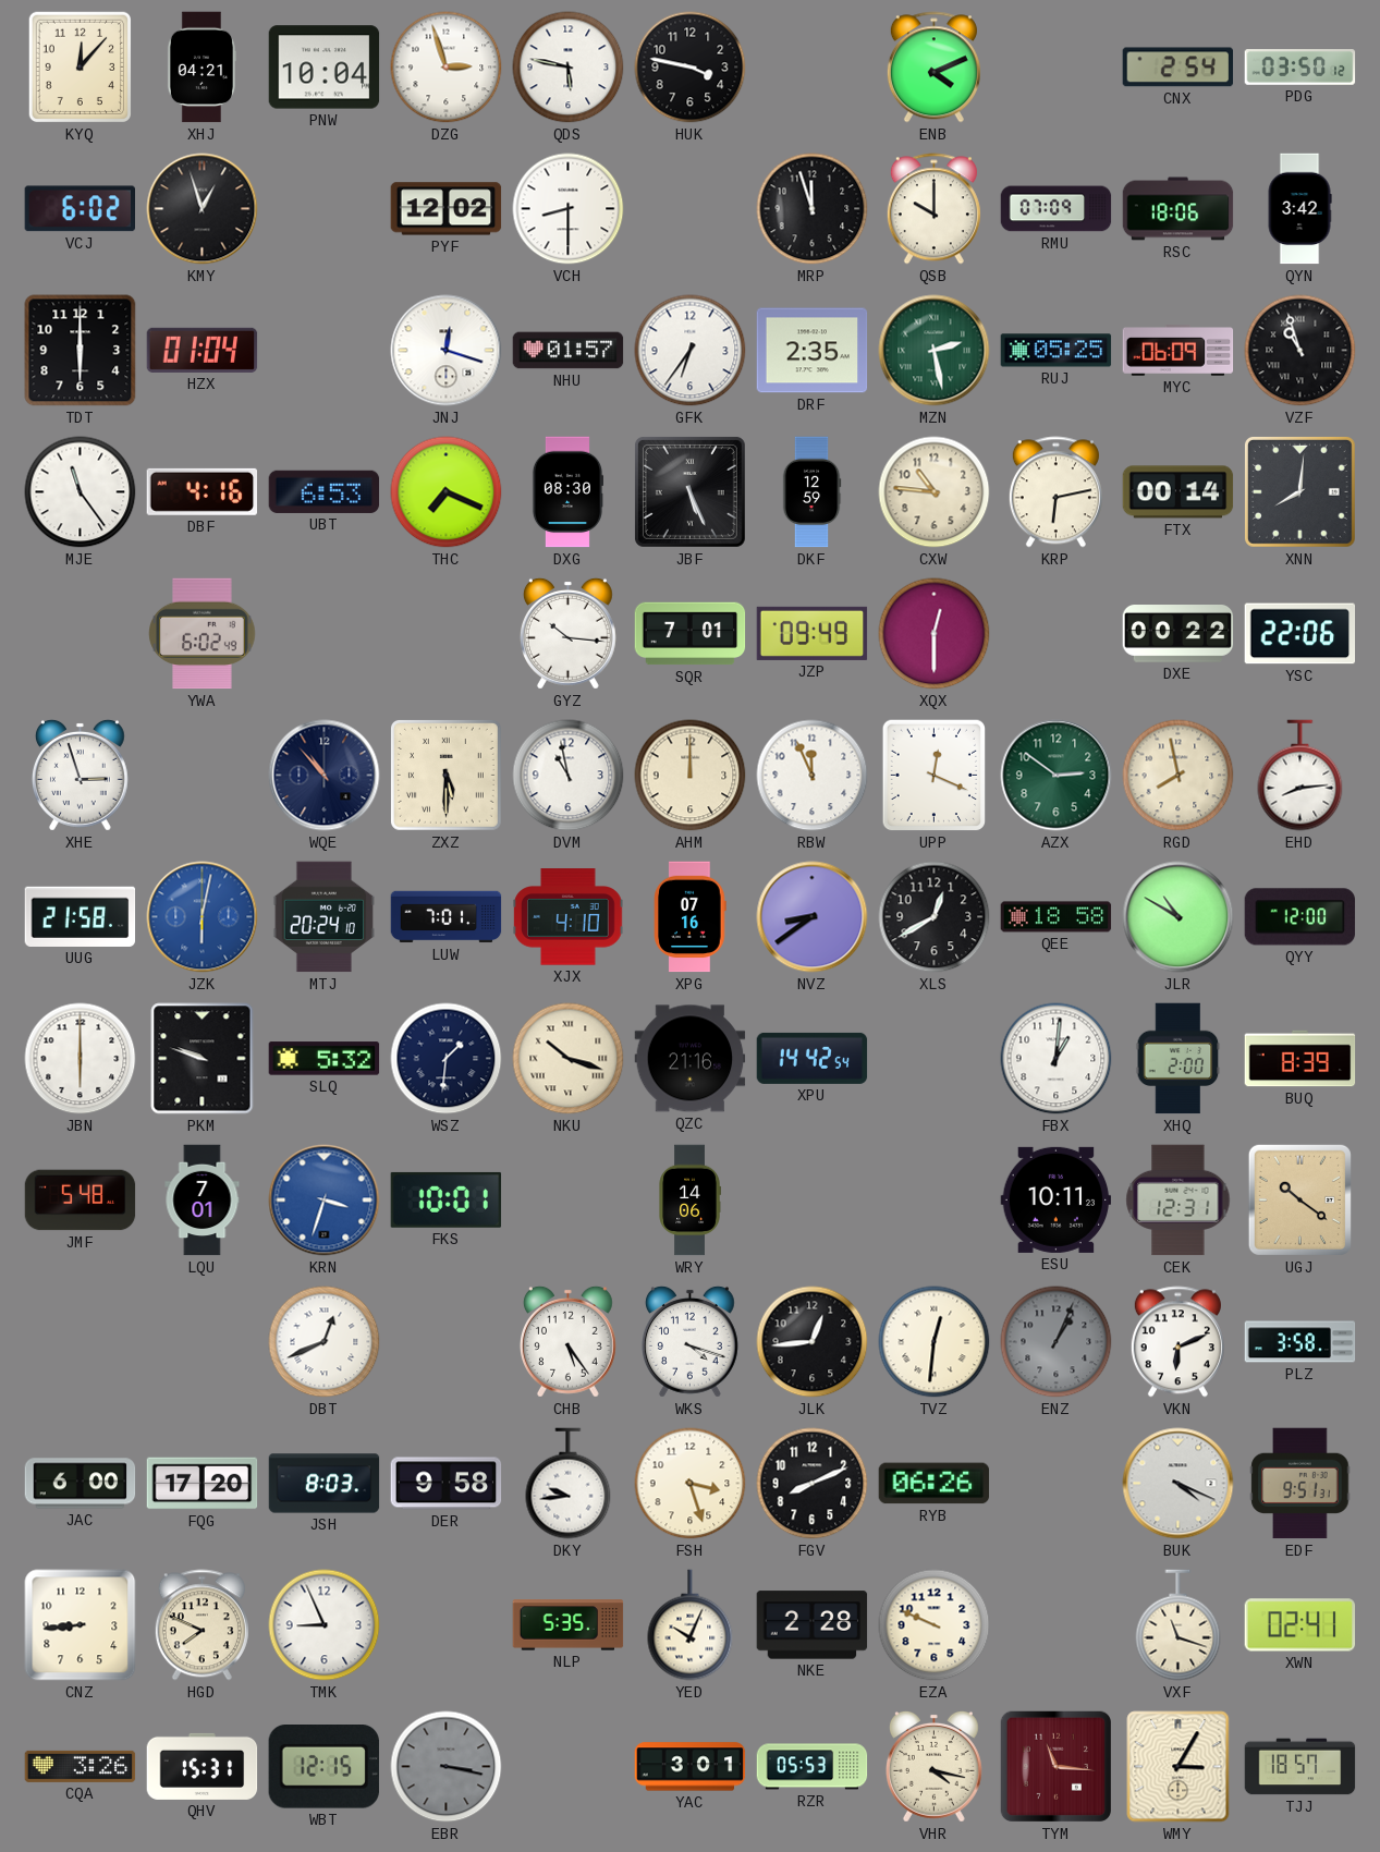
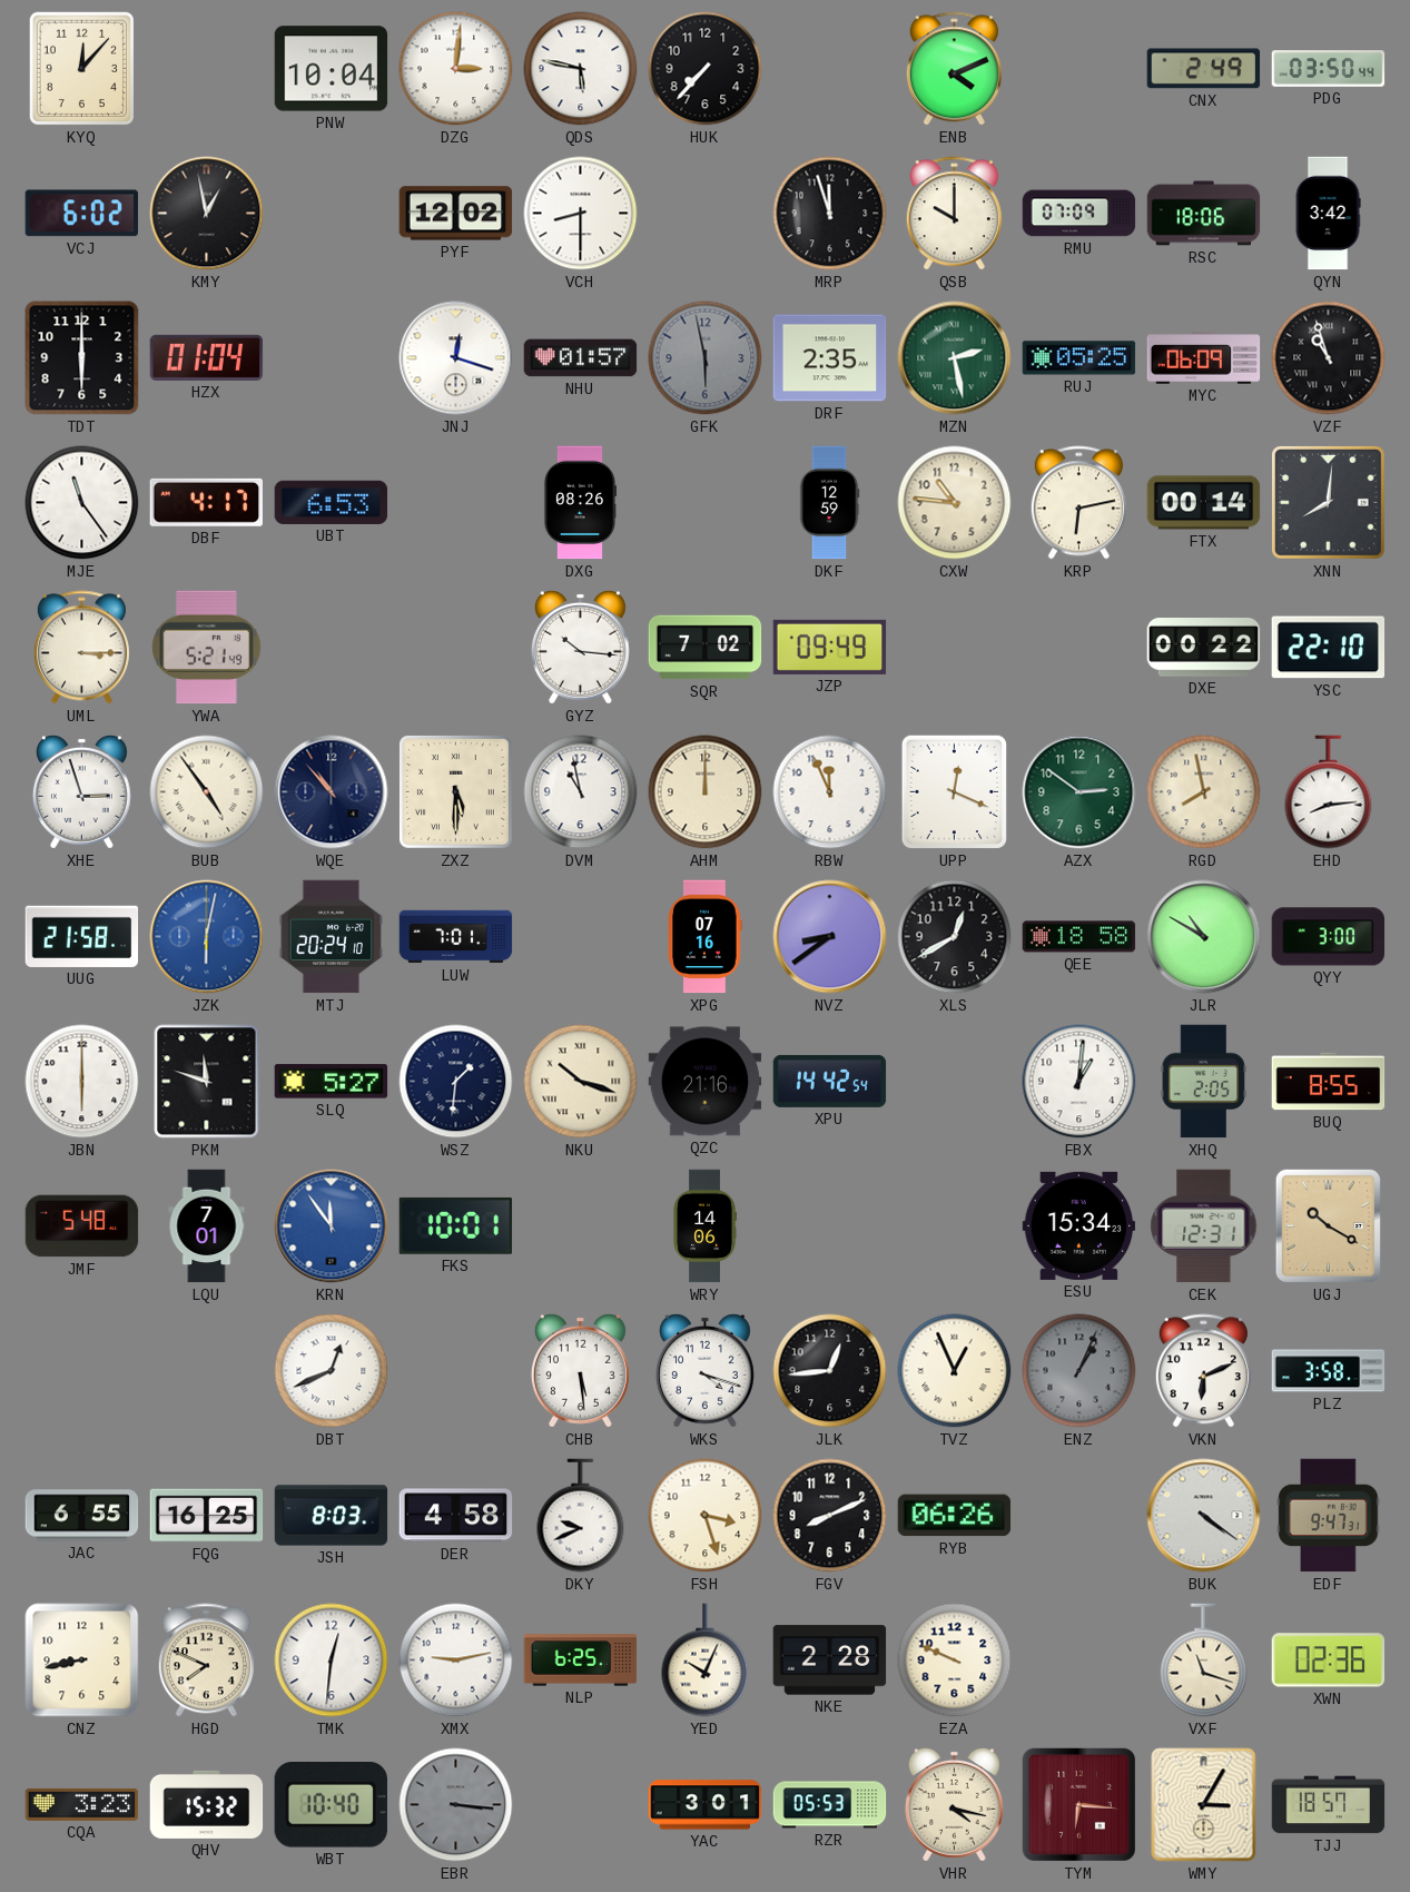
XHJ: 04:21 -> none (201, 68)
DZG: 2:57 -> 3:01 (456, 69)
HUK: 3:47 -> 7:37 (706, 69)
CNX: 2:54 -> 2:49 (1204, 69)
PDG: 03:50:12 -> 03:50:44 (1329, 69)
KMY: 12:57 -> 12:58 (207, 214)
GFK: 6:36 -> 5:58 (706, 358)
GFK dial: white -> grey (706, 358)
DBF: 4:16 -> 4:17 (206, 502)
THC: 7:19 -> none (447, 492)
DXG: 08:30 -> 08:26 (579, 503)
JBF: 5:26 -> none (689, 491)
UML: none -> 3:15 (81, 648)
YWA: 6:02 -> 5:21 (207, 648)
SQR: 7:01 -> 7:02 (706, 648)
XQX: 12:30 -> none (935, 634)
YSC: 22:06 -> 22:10 (1329, 648)
BUB: none -> 4:54 (207, 792)
XJX: 4:10 -> none (569, 917)
QYY: 12:00 -> 3:00 (1329, 937)
PKM: 9:48 -> 11:48 (207, 1082)
SLQ: 5:32 -> 5:27 (332, 1082)
XHQ: 2:00 -> 2:05 (1204, 1082)
BUQ: 8:39 -> 8:55 (1329, 1082)
KRN: 3:33 -> 11:54 (332, 1226)
ESU: 10:11 -> 15:34 (1079, 1225)
UGJ: 10:21 -> 10:20 (1328, 1225)
CHB: 5:24 -> 5:29 (580, 1370)
TVZ: 12:31 -> 12:56 (955, 1371)
JAC: 6:00 -> 6:55 (82, 1516)
FQG: 17:20 -> 16:25 (207, 1516)
DER: 9:58 -> 4:58 (456, 1516)
DKY: 9:44 -> 9:41 (581, 1516)
BUK: 4:19 -> 4:21 (1204, 1516)
EDF: 9:51 -> 9:47 (1329, 1516)
CNZ: 8:44 -> 8:43 (82, 1661)
TMK: 8:56 -> 12:31 (332, 1661)
XMX: none -> 9:13 (456, 1661)
NLP: 5:35 -> 6:25 (581, 1661)
XWN: 02:41 -> 02:36 (1329, 1661)
CQA: 3:26 -> 3:23 (82, 1804)
QHV: 15:31 -> 15:32 (207, 1804)
WBT: 12:15 -> 10:40 (331, 1805)
EBR: 3:17 -> 3:16 (456, 1805)
TYM: 11:16 -> 6:16 (1078, 1804)
